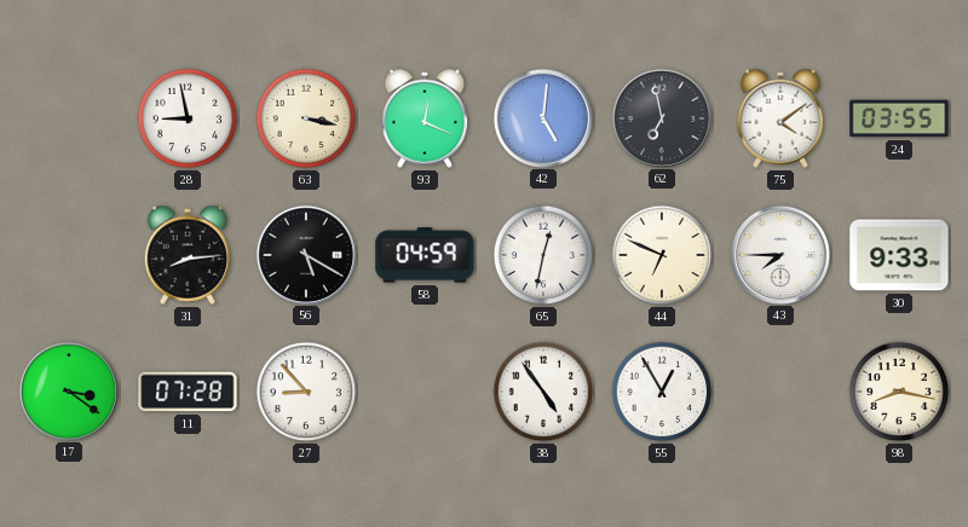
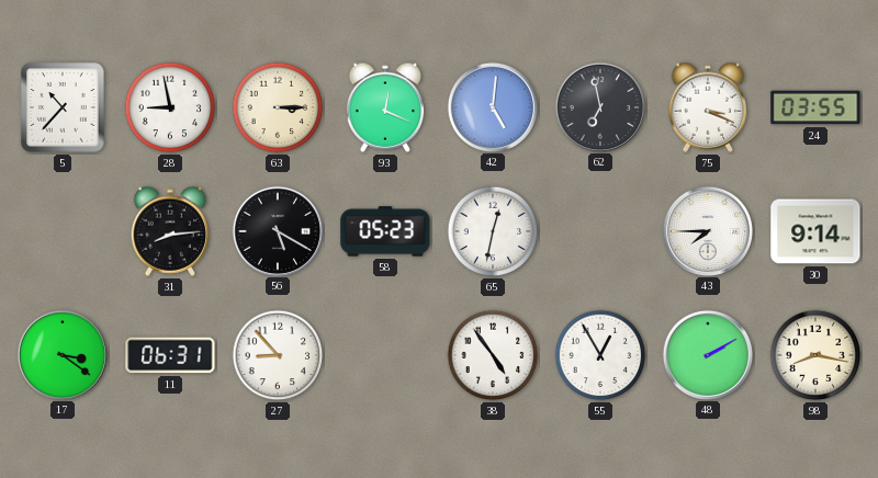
5: none -> 10:37 (63, 107)
63: 3:17 -> 3:15 (278, 107)
75: 4:09 -> 3:19 (708, 107)
58: 04:59 -> 05:23 (385, 231)
44: 6:49 -> none (662, 255)
30: 9:33 -> 9:14 (815, 231)
11: 07:28 -> 06:31 (170, 355)
48: none -> 2:10 (707, 354)
